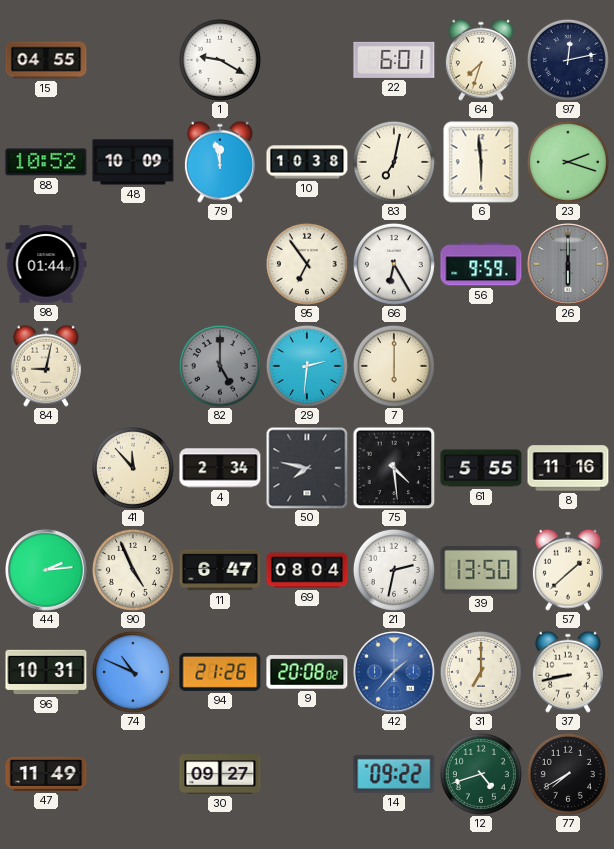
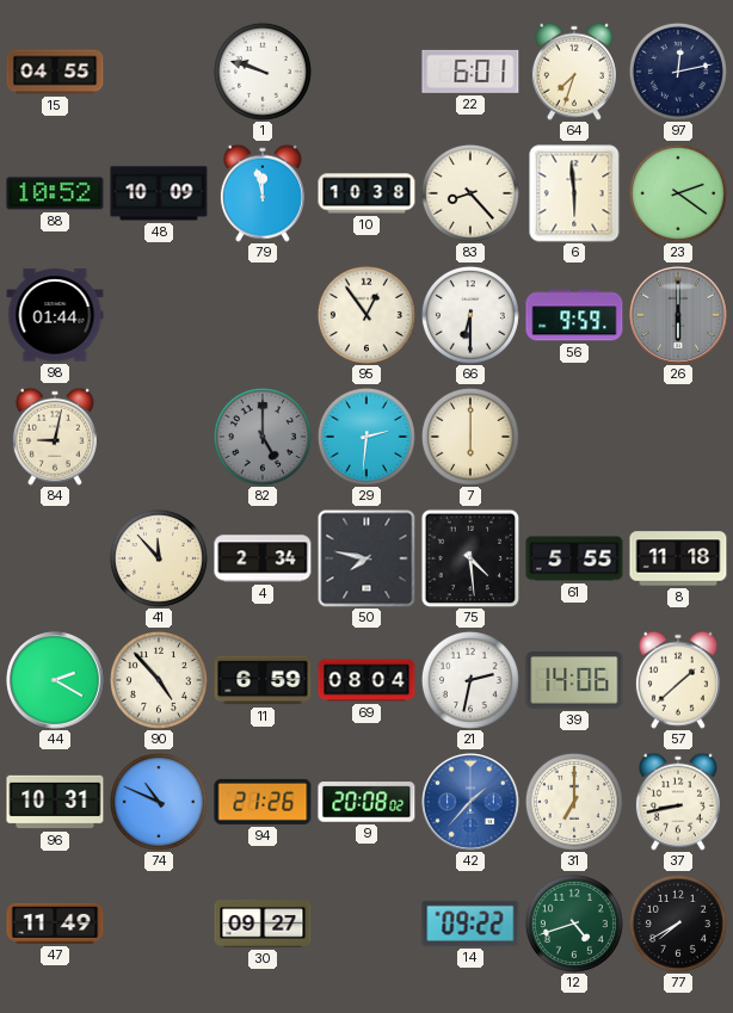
1: 9:20 -> 9:48 (263, 72)
83: 7:02 -> 8:23 (470, 193)
23: 2:18 -> 2:21 (678, 193)
95: 6:54 -> 12:54 (366, 315)
66: 6:25 -> 6:30 (470, 315)
8: 11:16 -> 11:18 (678, 558)
44: 2:14 -> 2:20 (56, 681)
90: 4:56 -> 4:53 (159, 680)
11: 6:47 -> 6:59 (263, 680)
39: 13:50 -> 14:06 (574, 681)
